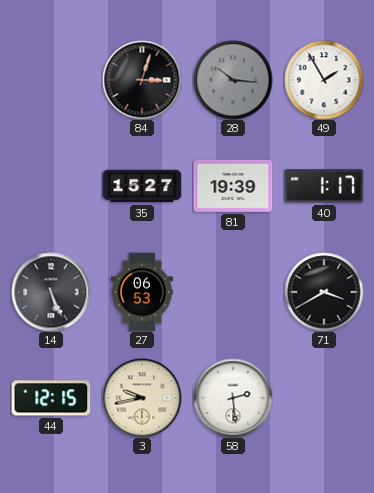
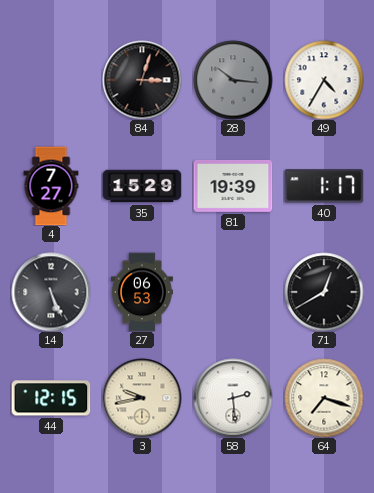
49: 1:55 -> 4:35 (324, 80)
4: none -> 7:27 (51, 186)
35: 15:27 -> 15:29 (142, 186)
71: 3:40 -> 12:40 (324, 292)
64: none -> 7:18 (324, 398)
